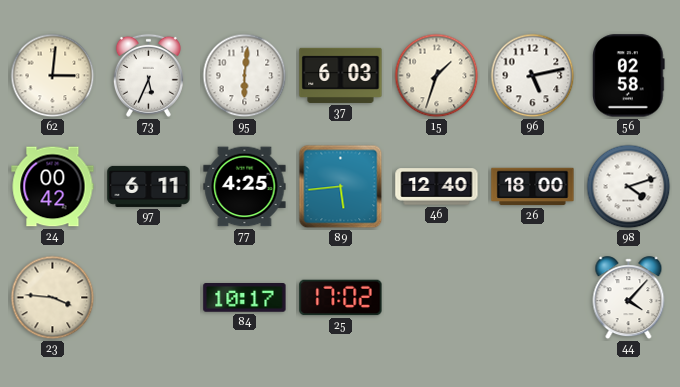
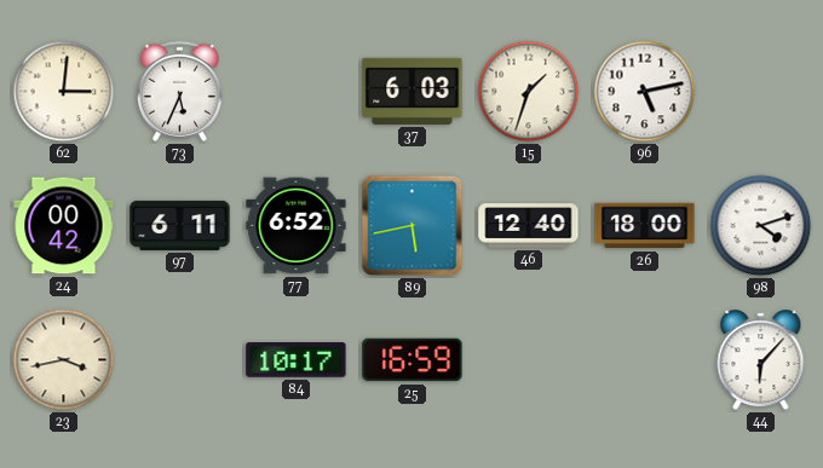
95: 6:01 -> none (245, 76)
56: 02:58 -> none (629, 76)
77: 4:25 -> 6:52 (297, 226)
89: 5:44 -> 5:43 (413, 226)
23: 3:46 -> 3:43 (64, 360)
25: 17:02 -> 16:59 (413, 360)
44: 4:07 -> 6:07 (761, 360)
